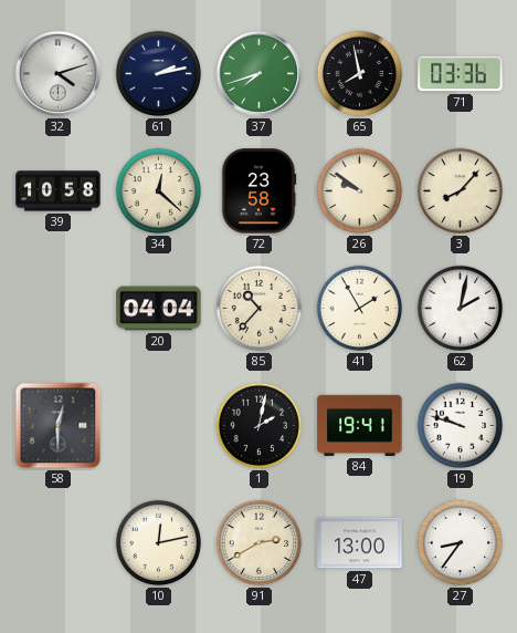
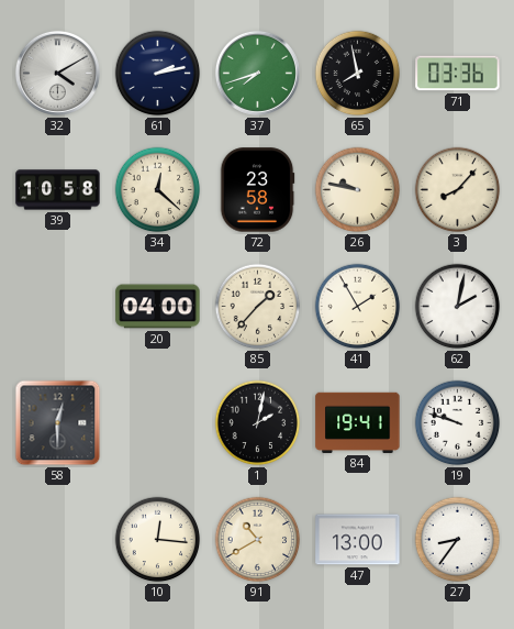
32: 4:12 -> 4:10 (57, 73)
26: 9:51 -> 9:47 (358, 190)
20: 04:04 -> 04:00 (158, 307)
85: 10:37 -> 1:37 (258, 307)
10: 12:13 -> 12:16 (158, 540)
91: 2:40 -> 10:40 (258, 540)
